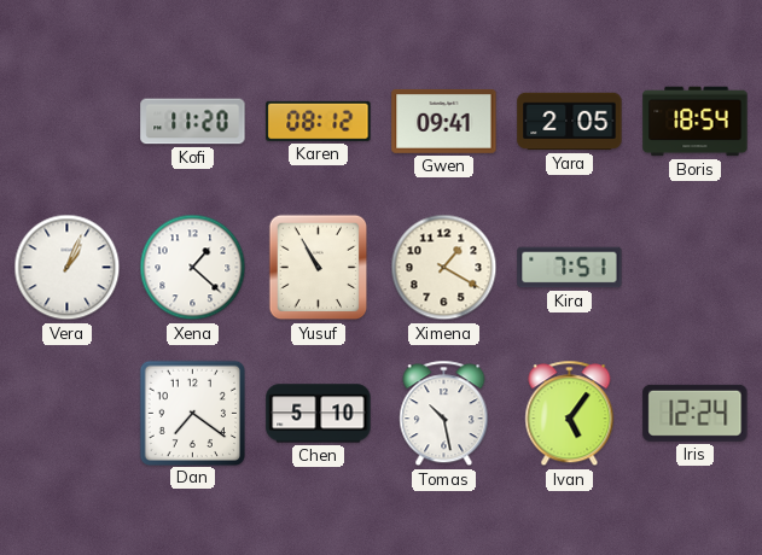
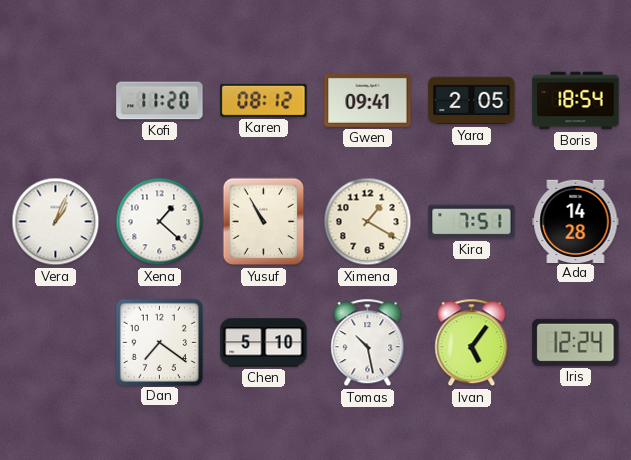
Ada: none -> 14:28 (576, 221)
